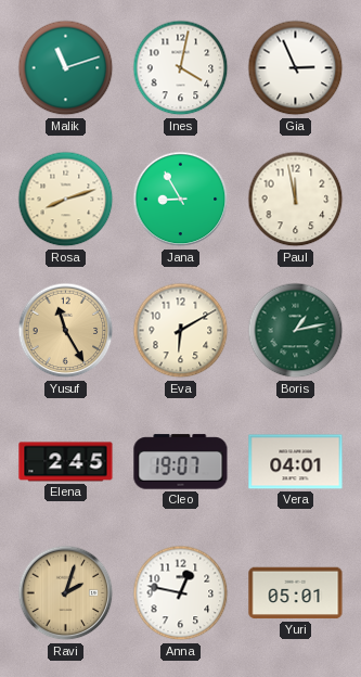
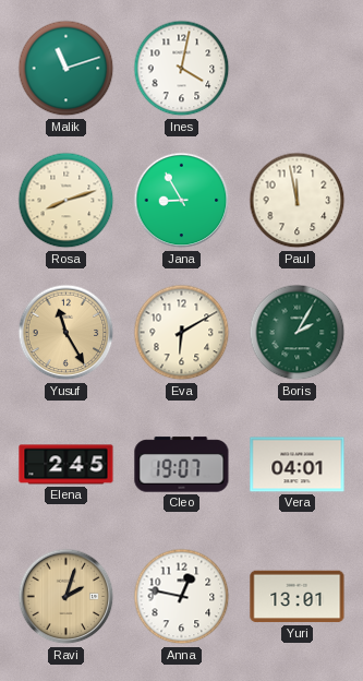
Gia: 2:56 -> none (296, 68)
Boris: 1:13 -> 2:05 (298, 333)
Yuri: 05:01 -> 13:01 (298, 597)
